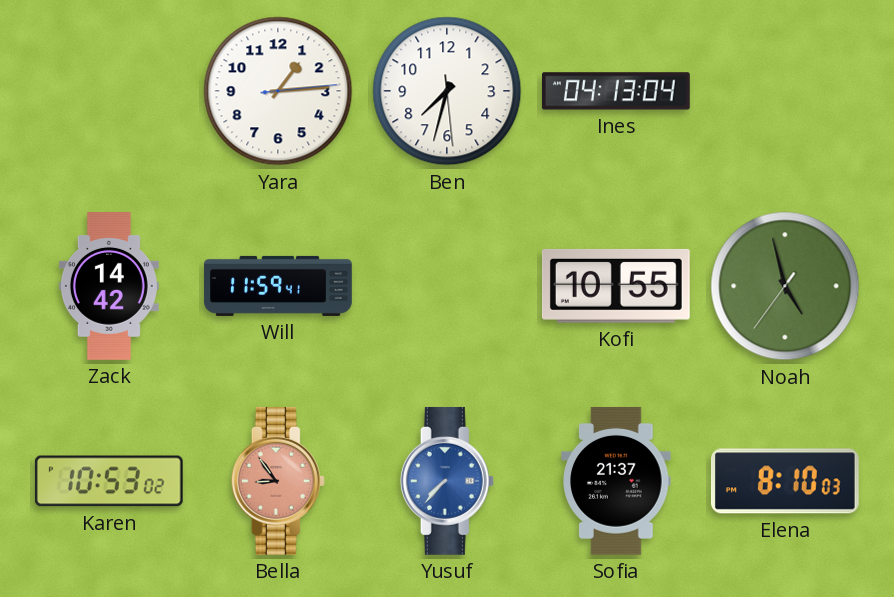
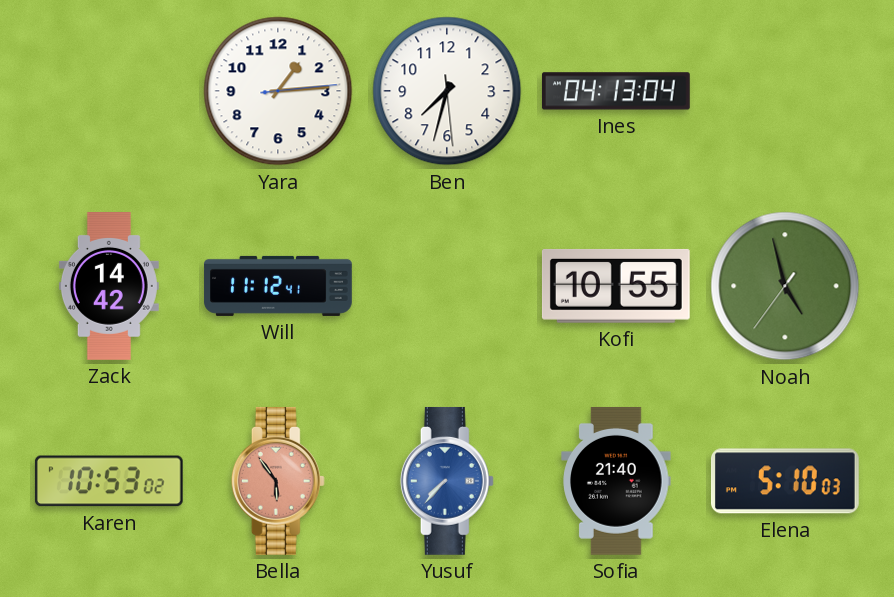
Will: 11:59 -> 11:12 (278, 286)
Bella: 8:54 -> 5:54 (278, 481)
Sofia: 21:37 -> 21:40 (616, 481)
Elena: 8:10 -> 5:10 (785, 481)
